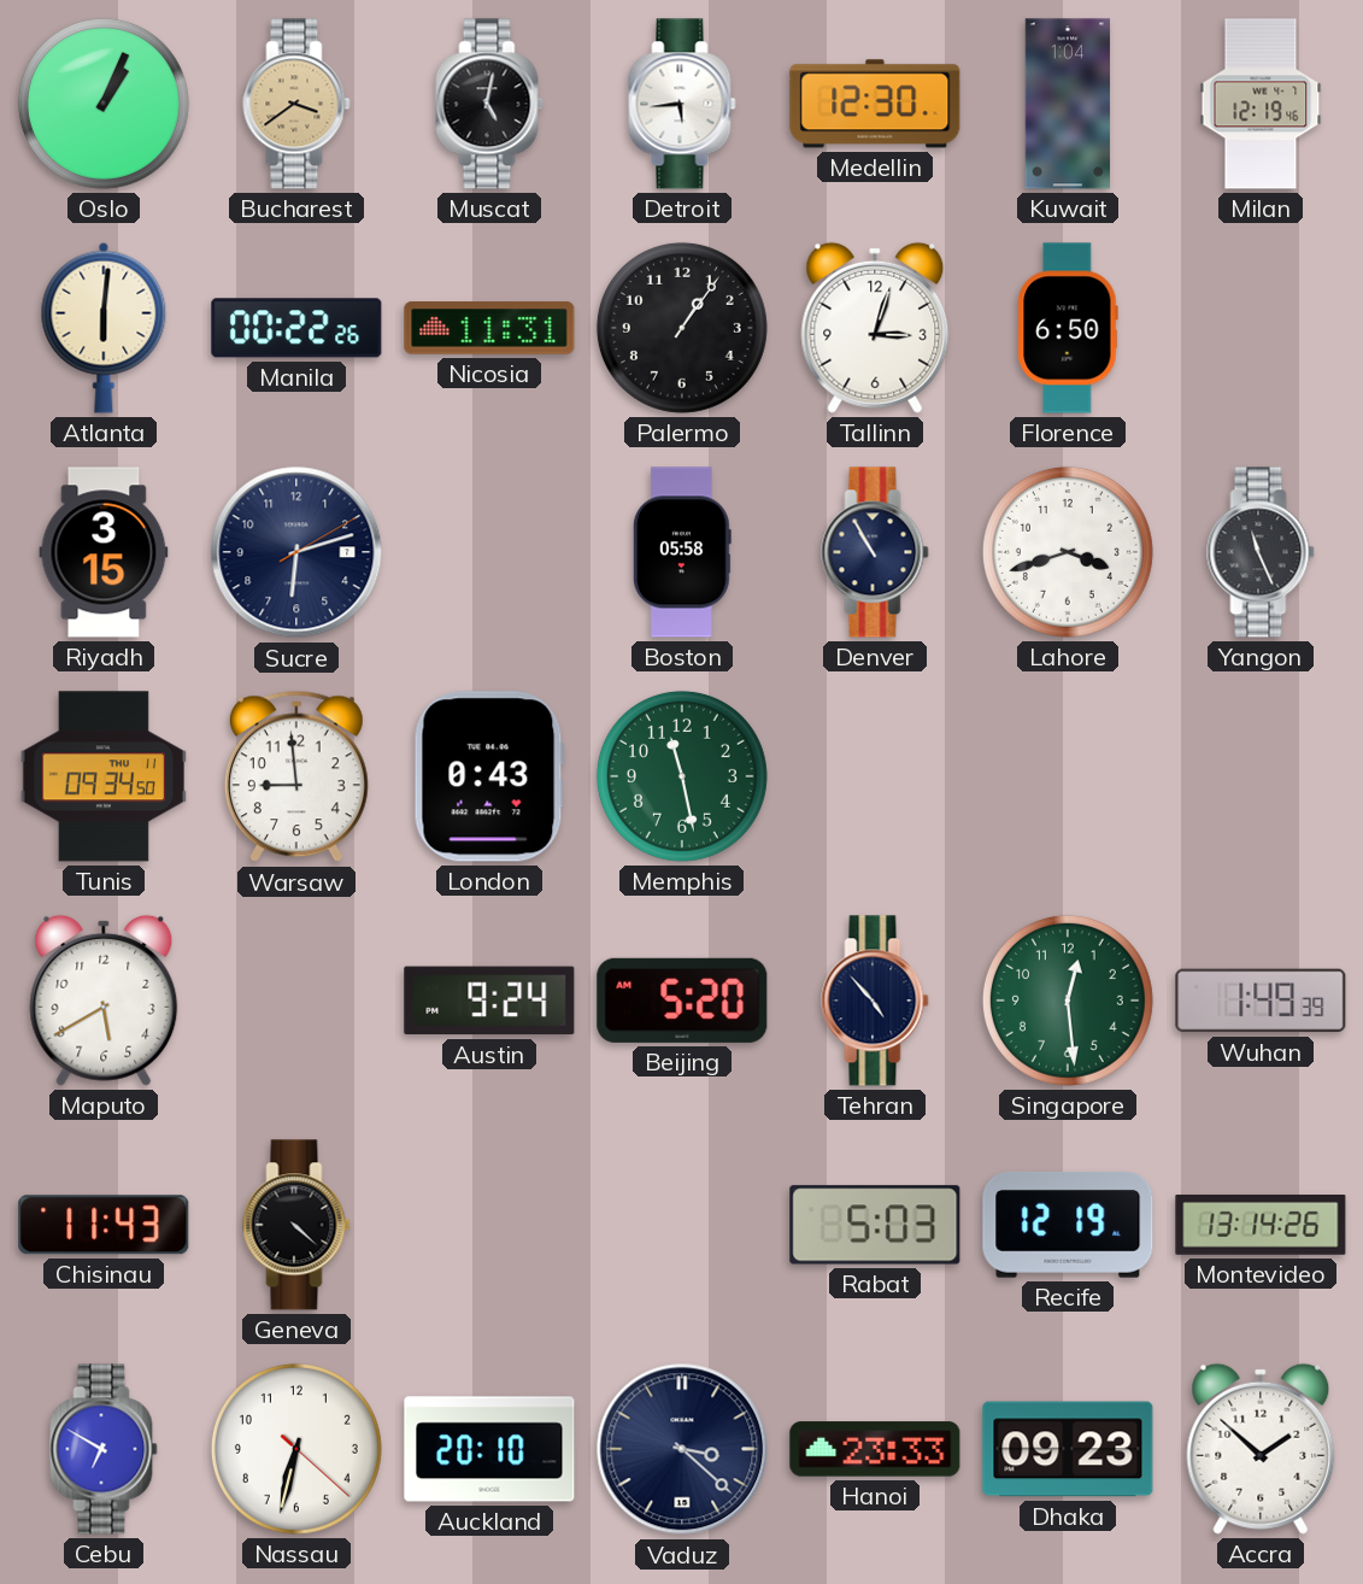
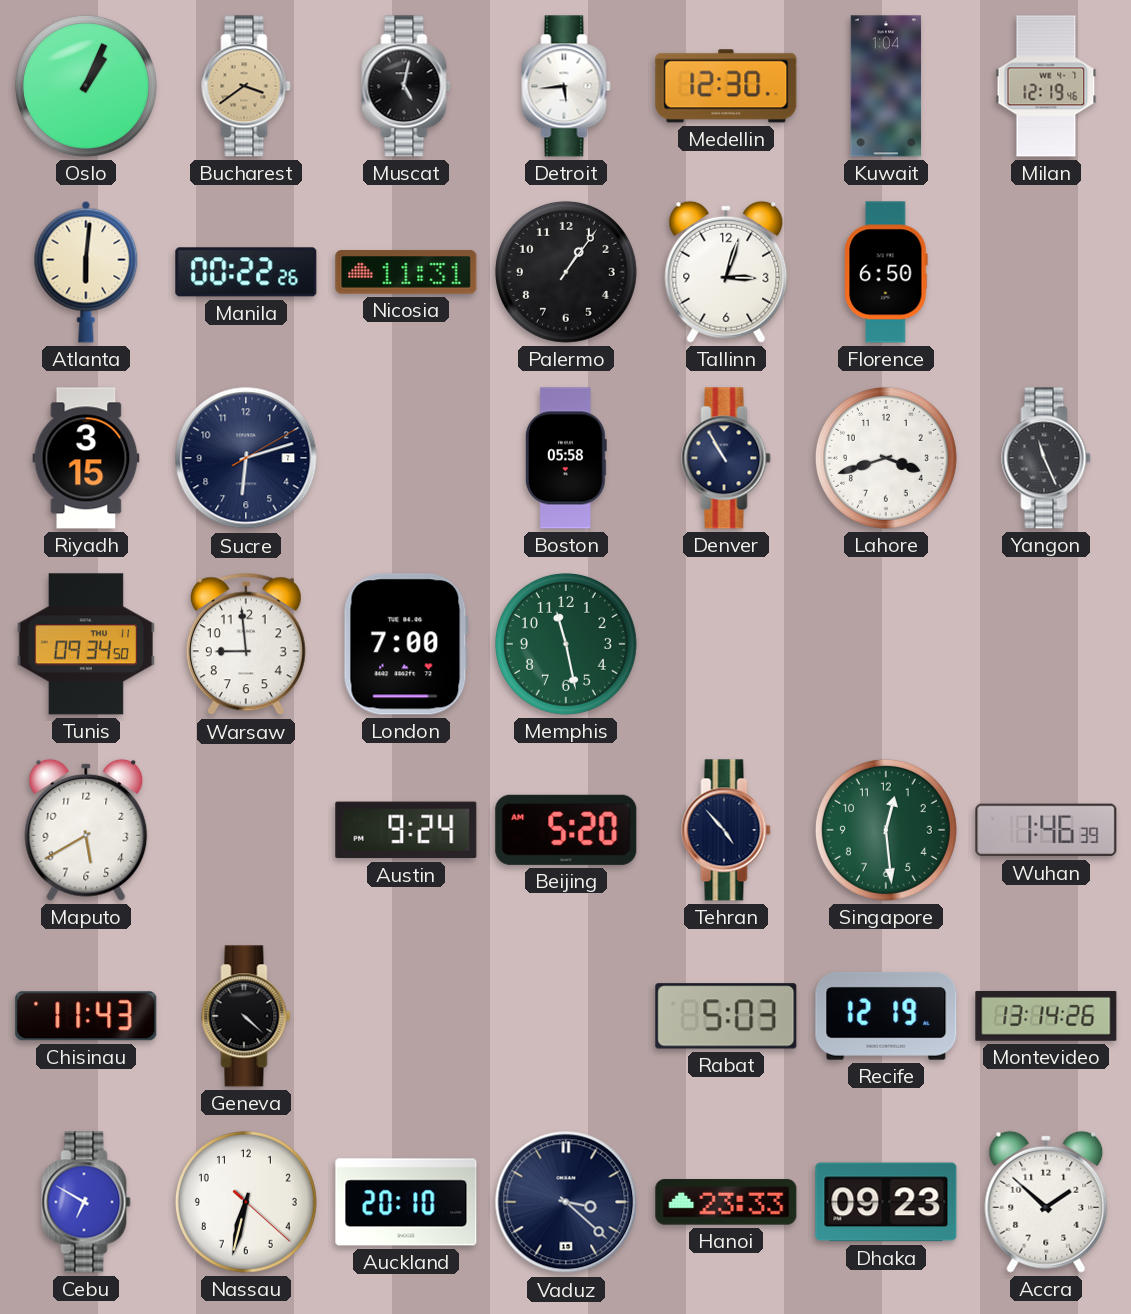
London: 0:43 -> 7:00 (406, 644)
Wuhan: 1:49 -> 1:46 (1046, 830)
